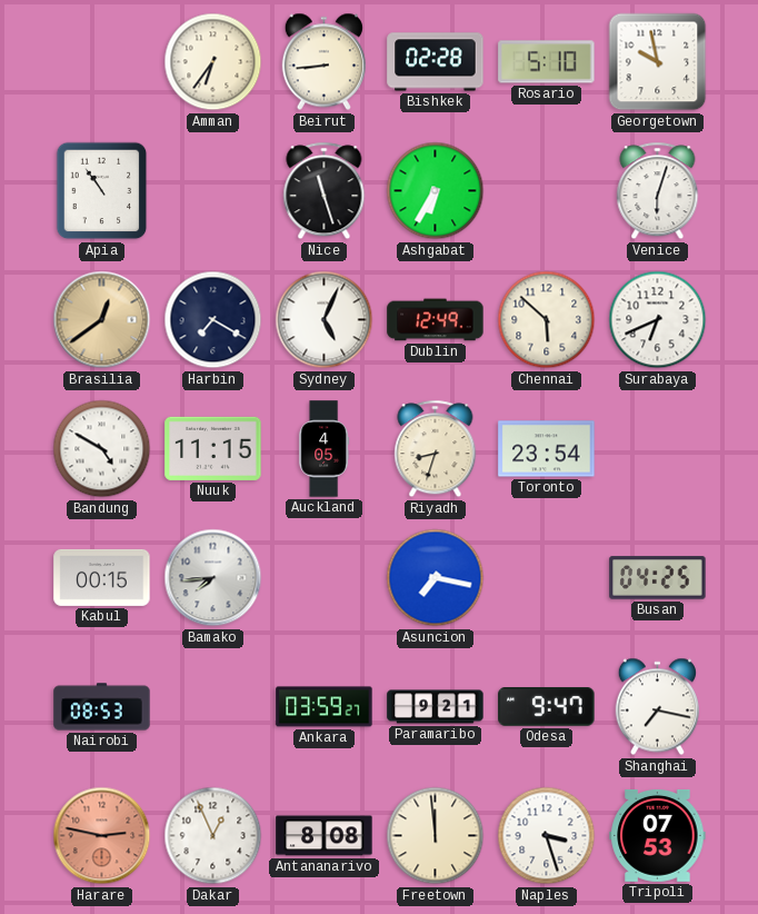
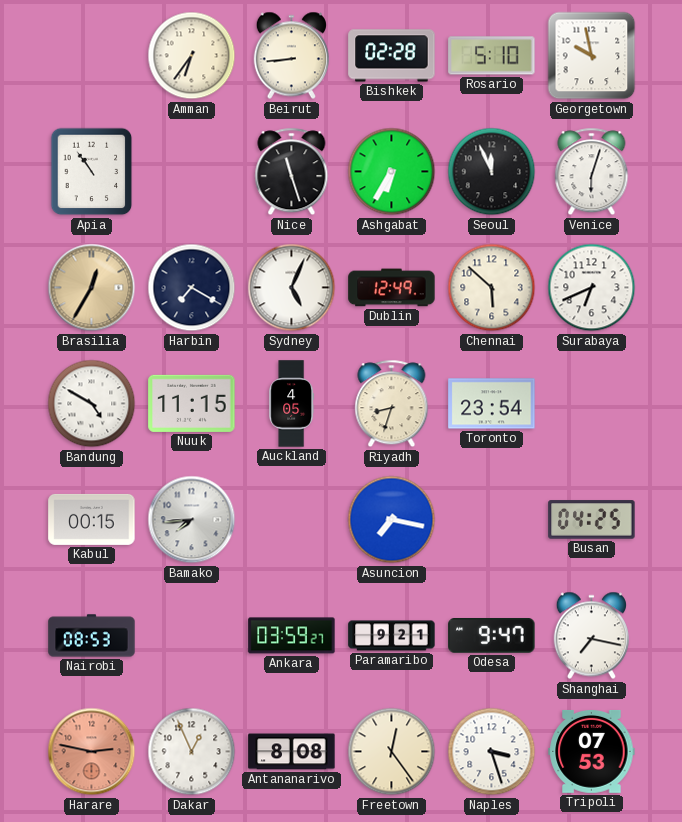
Seoul: none -> 11:56 (492, 172)
Brasilia: 12:39 -> 12:35 (92, 288)
Freetown: 11:59 -> 12:24 (392, 752)
